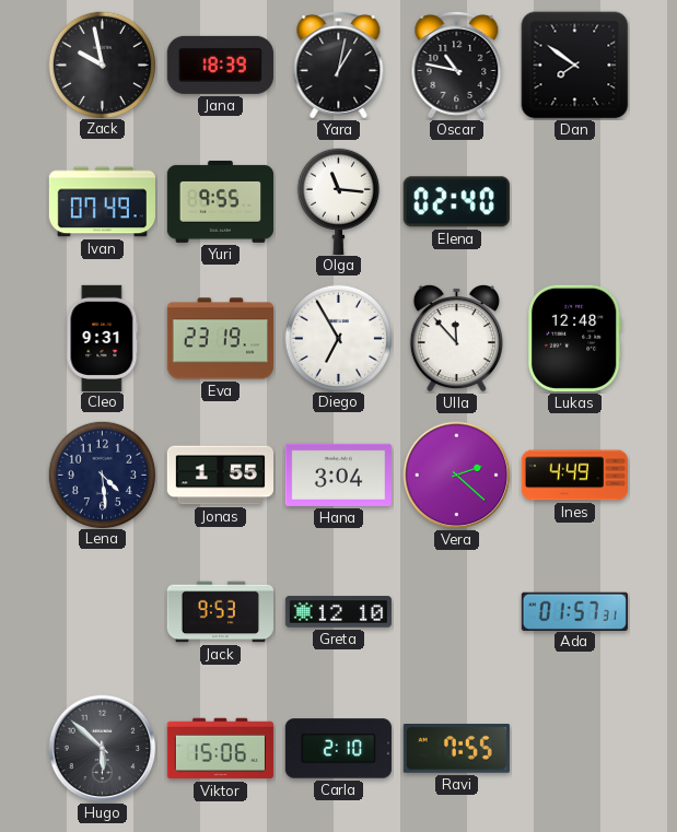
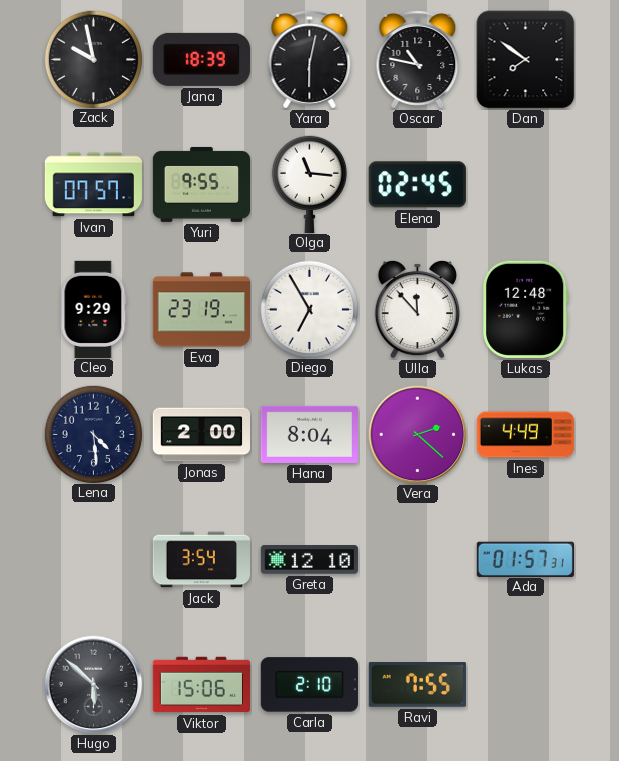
Yara: 1:02 -> 6:02 (310, 60)
Ivan: 07:49 -> 07:57 (93, 185)
Elena: 02:40 -> 02:45 (417, 185)
Cleo: 9:31 -> 9:29 (94, 309)
Jonas: 1:55 -> 2:00 (201, 435)
Hana: 3:04 -> 8:04 (309, 434)
Jack: 9:53 -> 3:54 (201, 560)
